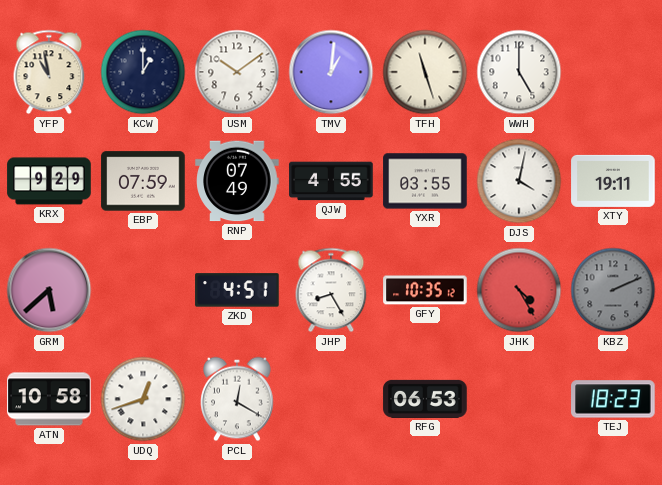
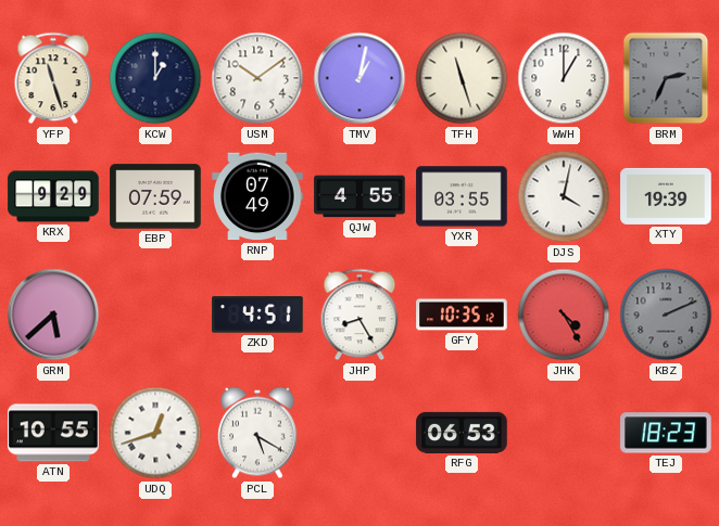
YFP: 10:58 -> 11:27 (53, 78)
TMV: 1:01 -> 1:02 (359, 78)
WWH: 5:00 -> 1:00 (564, 78)
BRM: none -> 2:34 (666, 78)
XTY: 19:11 -> 19:39 (666, 196)
ATN: 10:58 -> 10:55 (53, 433)
PCL: 12:20 -> 5:20 (257, 433)
